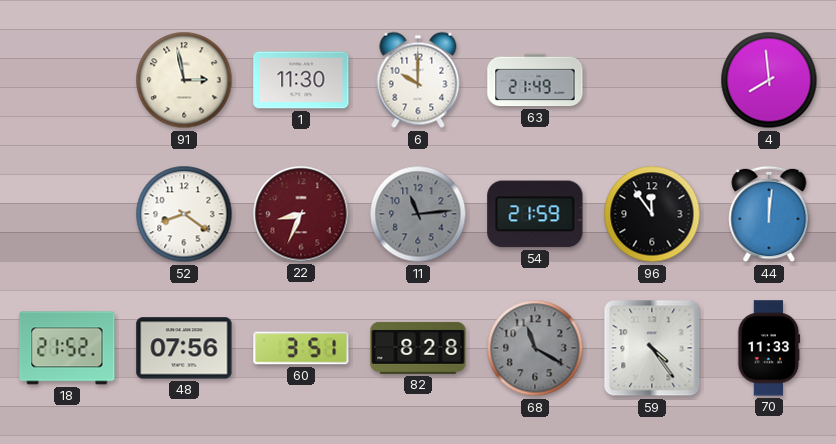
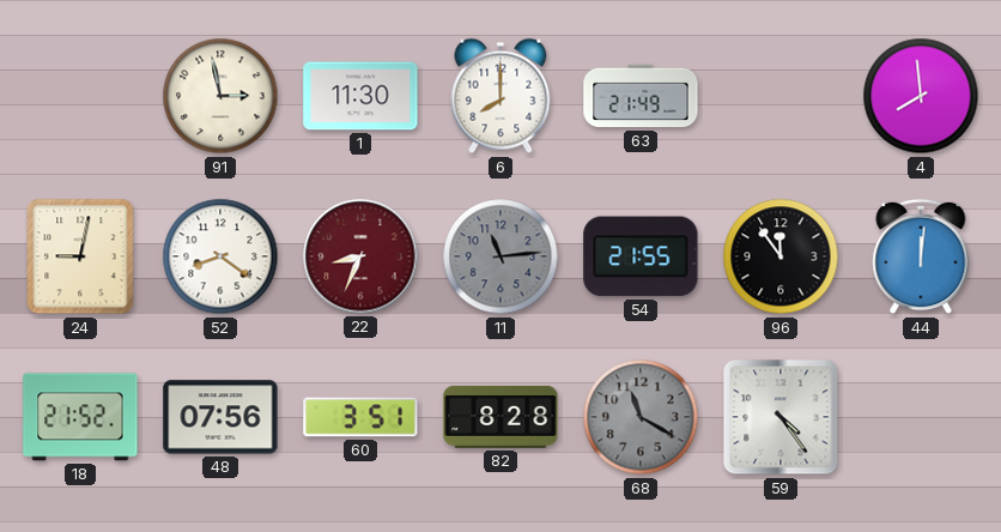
6: 10:00 -> 8:00 (500, 96)
24: none -> 9:02 (80, 256)
54: 21:59 -> 21:55 (641, 256)
70: 11:33 -> none (769, 348)
